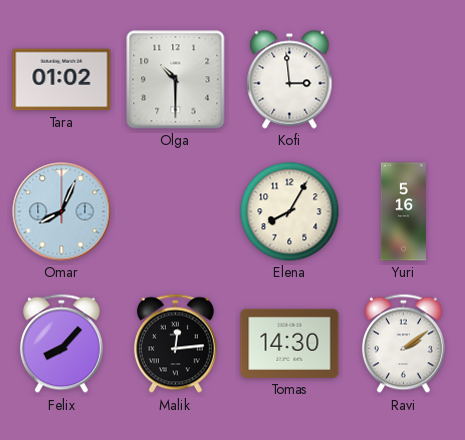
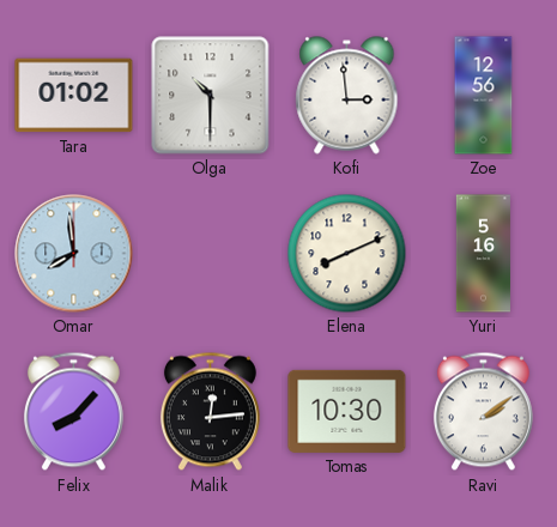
Zoe: none -> 12:56 (484, 96)
Omar: 8:04 -> 7:59 (74, 254)
Elena: 8:05 -> 8:11 (347, 254)
Tomas: 14:30 -> 10:30 (347, 411)
